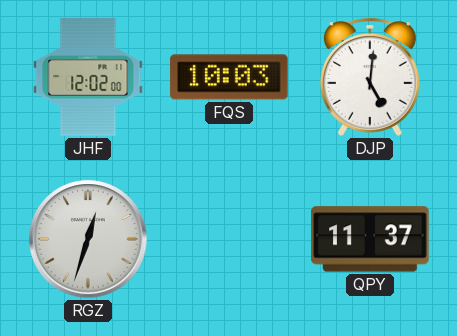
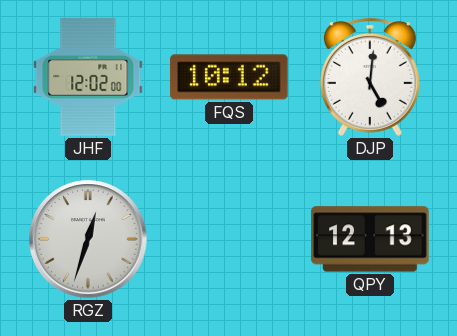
FQS: 10:03 -> 10:12 (229, 77)
QPY: 11:37 -> 12:13 (370, 239)
